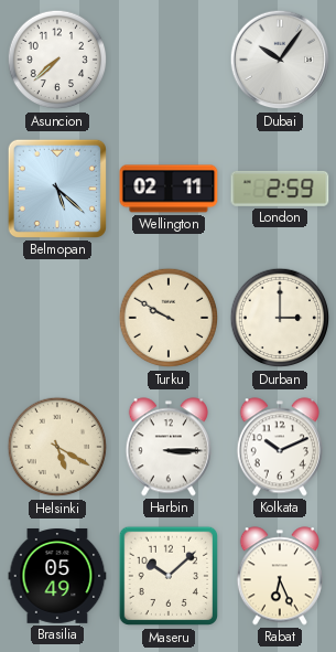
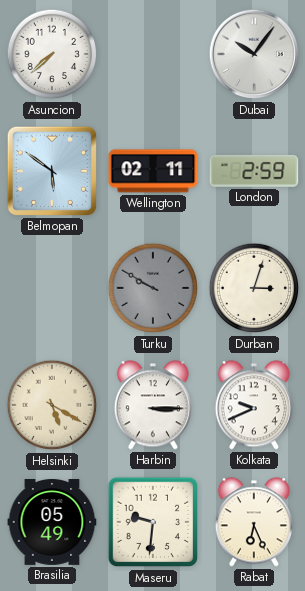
Belmopan: 5:22 -> 5:51 (52, 171)
Turku dial: cream -> grey (153, 288)
Durban: 3:00 -> 3:03 (254, 288)
Kolkata: 10:11 -> 9:41 (254, 405)
Maseru: 10:08 -> 9:31 (153, 522)
